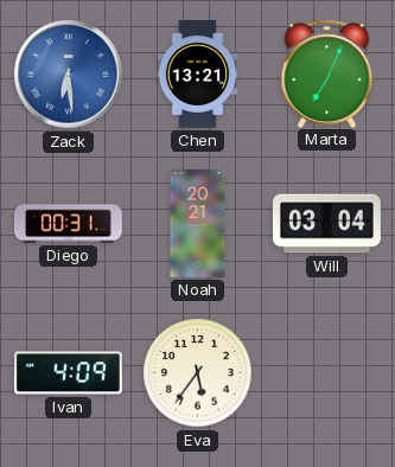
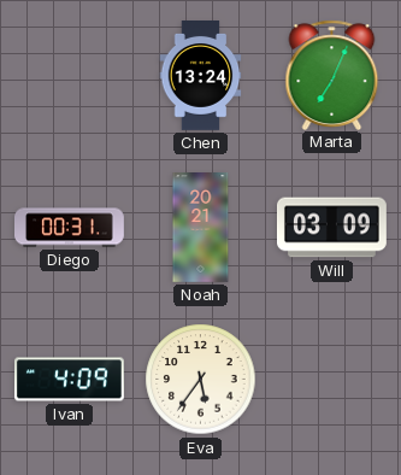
Zack: 6:29 -> none (69, 75)
Chen: 13:21 -> 13:24 (201, 76)
Will: 03:04 -> 03:09 (332, 228)
